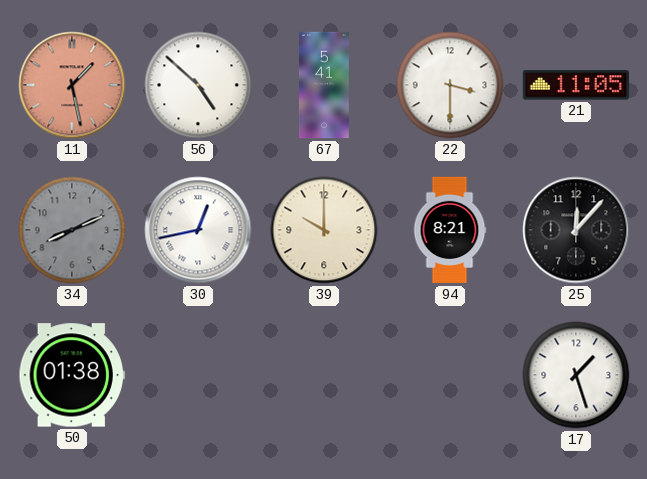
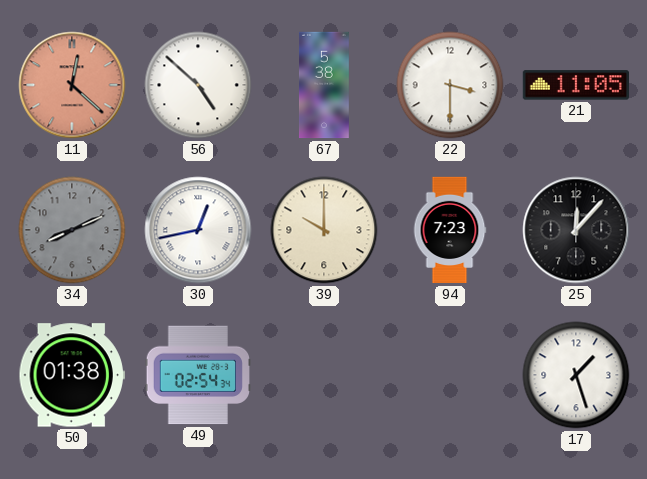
11: 1:28 -> 12:22 (72, 85)
67: 5:41 -> 5:38 (325, 85)
94: 8:21 -> 7:23 (450, 230)
49: none -> 02:54 (197, 375)
